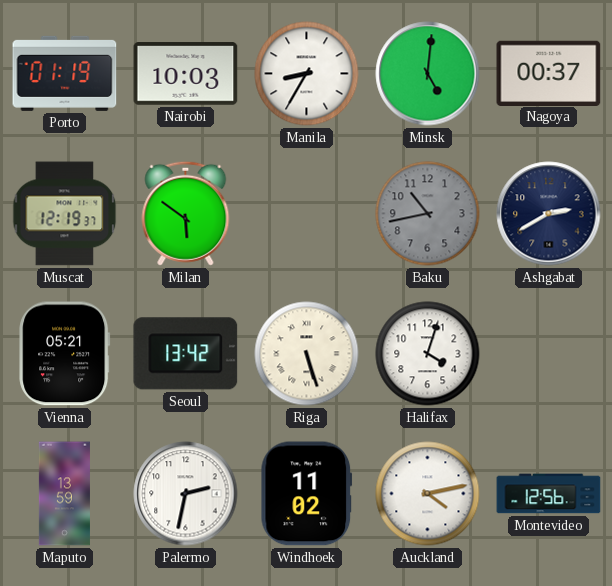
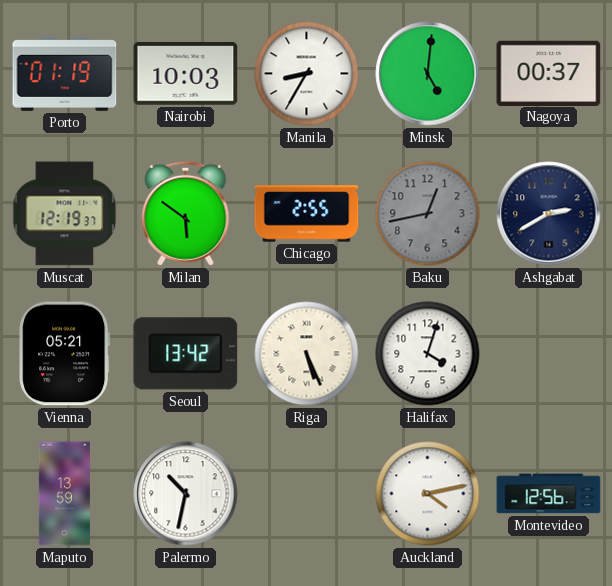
Chicago: none -> 2:55 (307, 214)
Baku: 10:43 -> 12:43 (428, 214)
Riga: 5:27 -> 5:26 (307, 354)
Palermo: 2:32 -> 10:32 (186, 494)
Windhoek: 11:02 -> none (307, 494)
